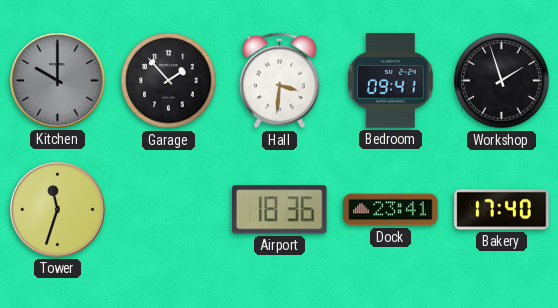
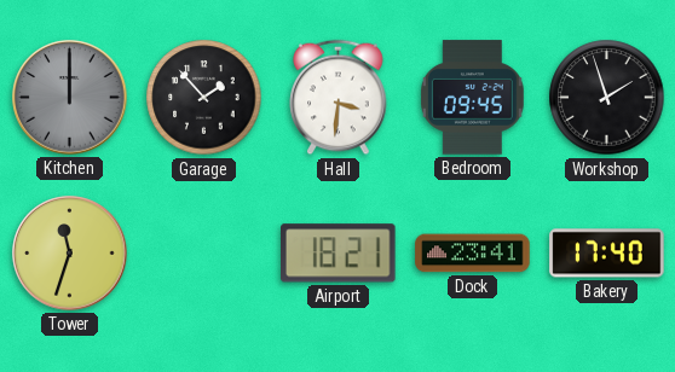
Kitchen: 10:00 -> 12:00 (70, 98)
Bedroom: 09:41 -> 09:45 (472, 98)
Airport: 18:36 -> 18:21 (339, 254)
